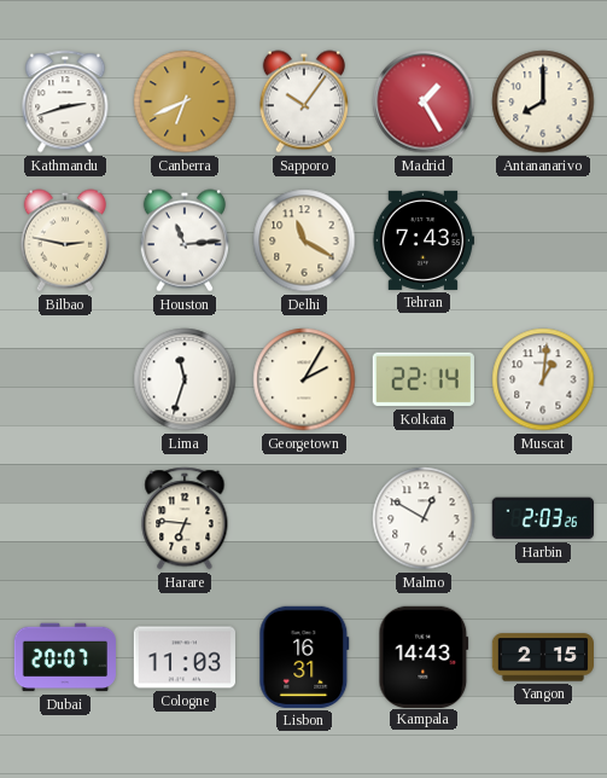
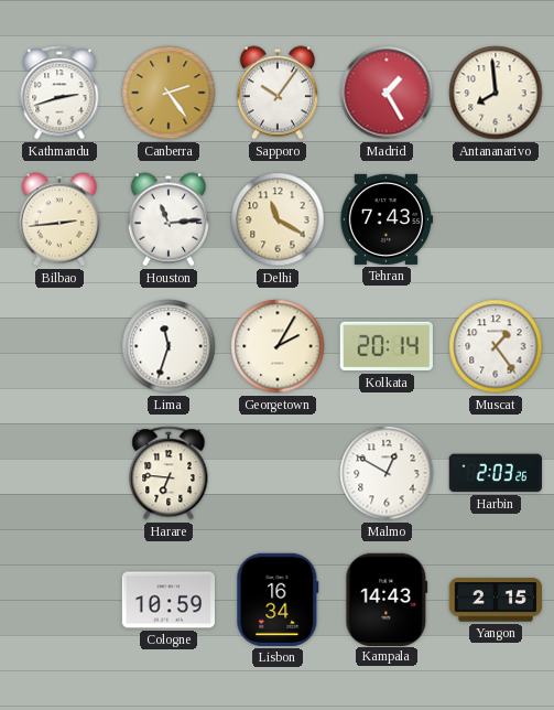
Canberra: 6:41 -> 2:24 (169, 93)
Antananarivo: 8:00 -> 7:59 (496, 93)
Bilbao: 2:47 -> 2:44 (59, 219)
Kolkata: 22:14 -> 20:14 (387, 346)
Muscat: 1:01 -> 1:24 (496, 346)
Dubai: 20:07 -> none (64, 657)
Cologne: 11:03 -> 10:59 (167, 600)
Lisbon: 16:31 -> 16:34 (278, 600)
